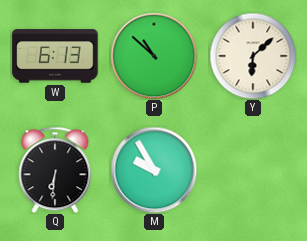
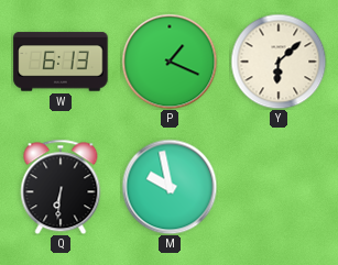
P: 10:52 -> 1:19 (170, 62)
M: 9:55 -> 9:58 (170, 187)
